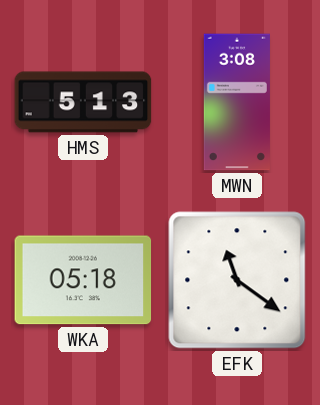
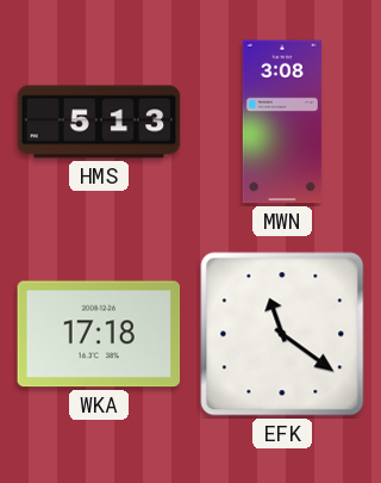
WKA: 05:18 -> 17:18 (99, 334)
